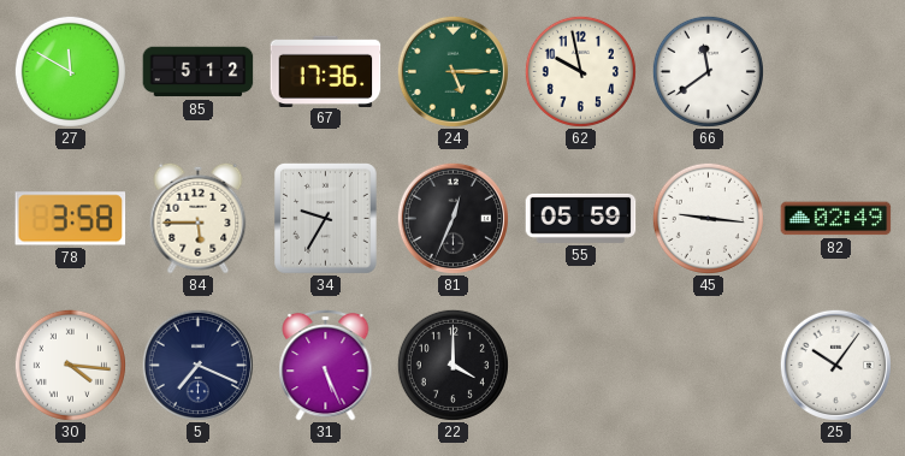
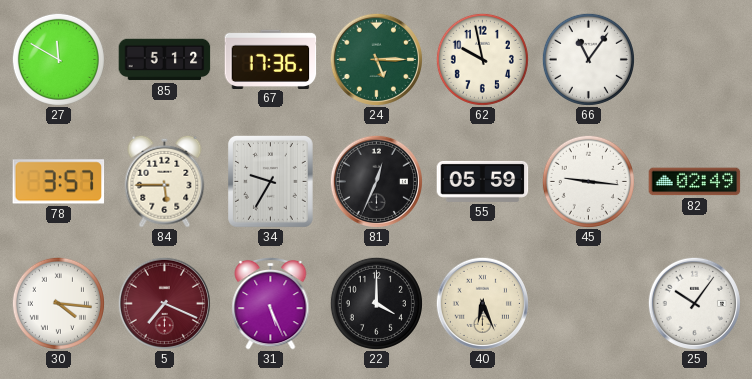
66: 11:39 -> 11:06 (588, 59)
78: 3:58 -> 3:57 (59, 182)
5 dial: navy -> burgundy (164, 303)
40: none -> 6:26 (482, 303)
